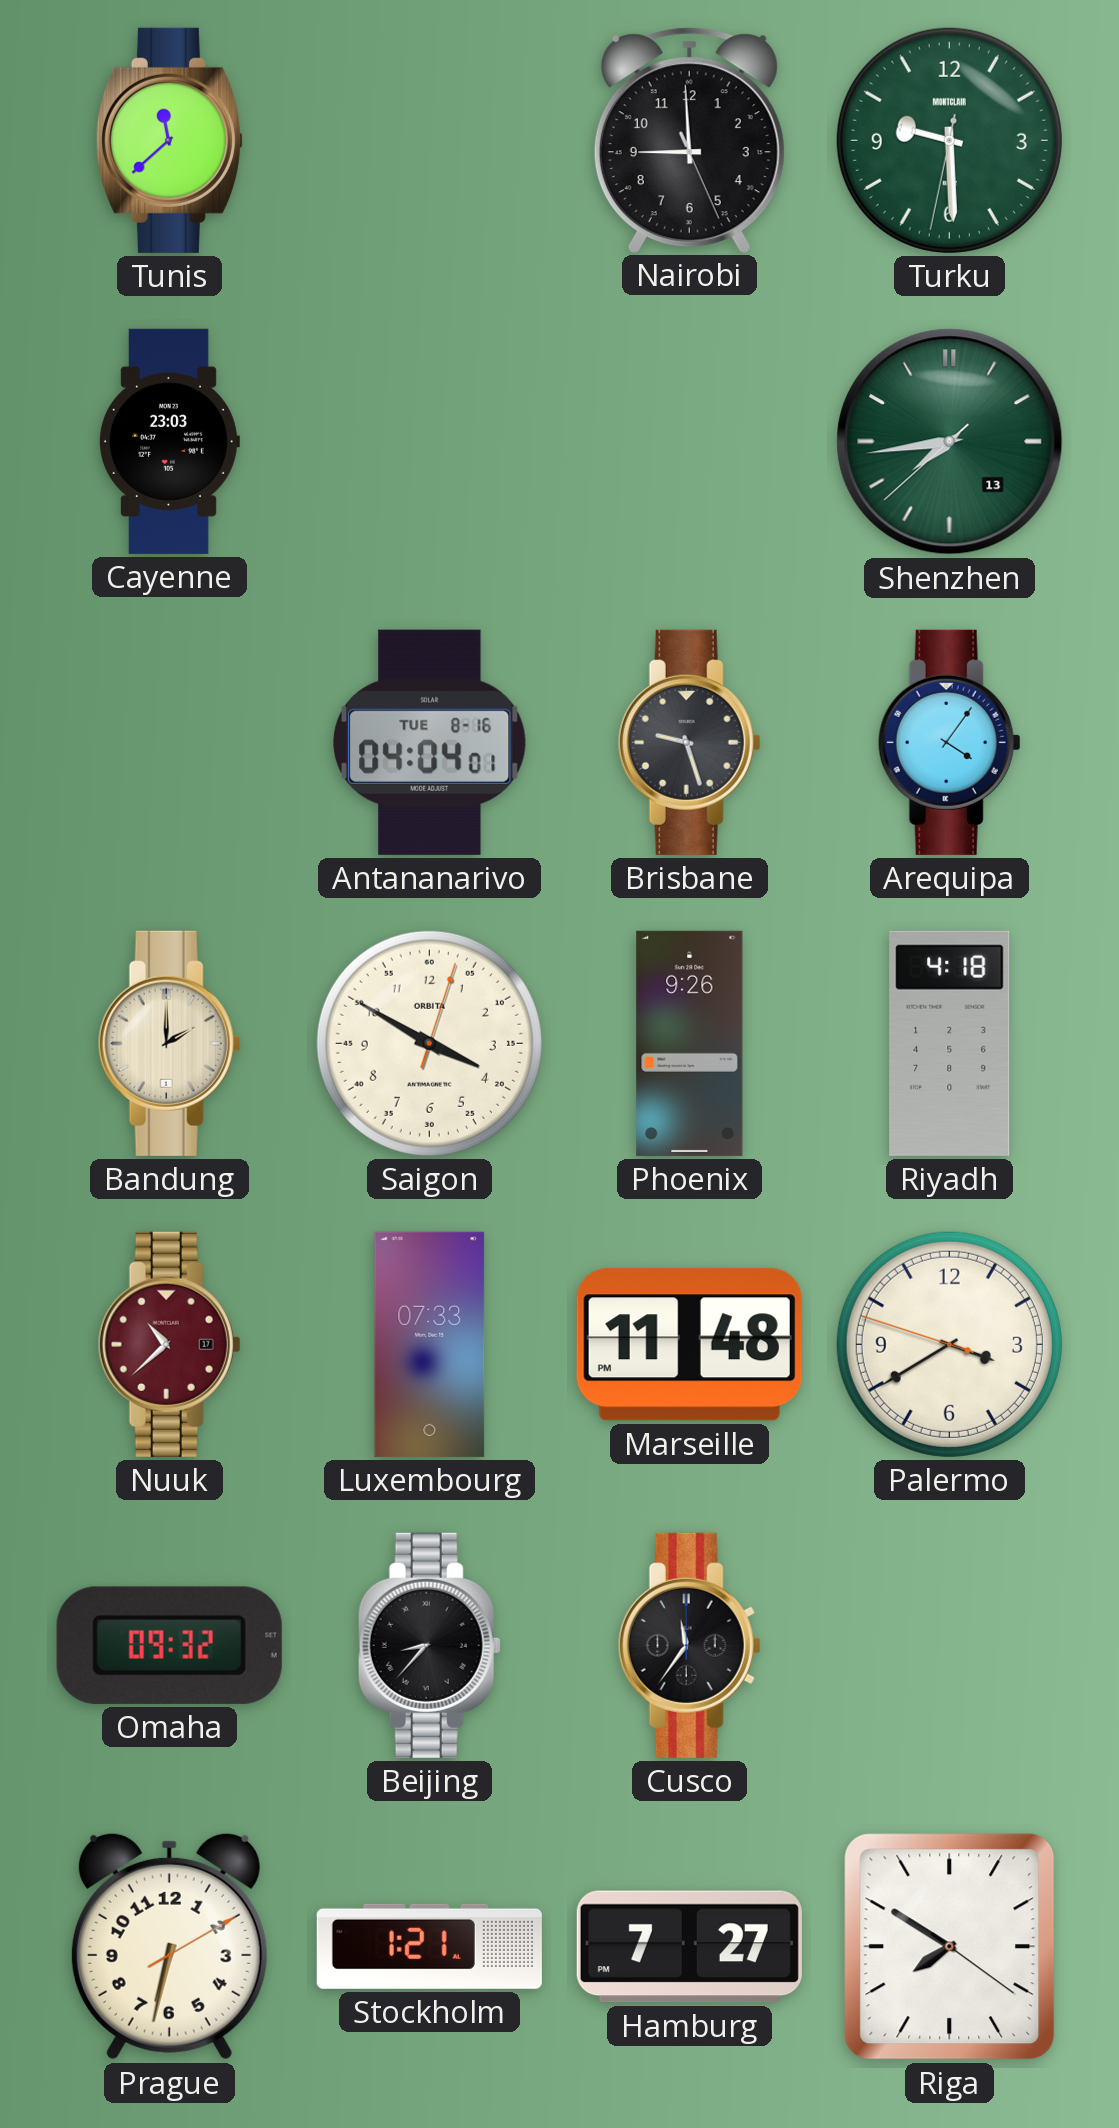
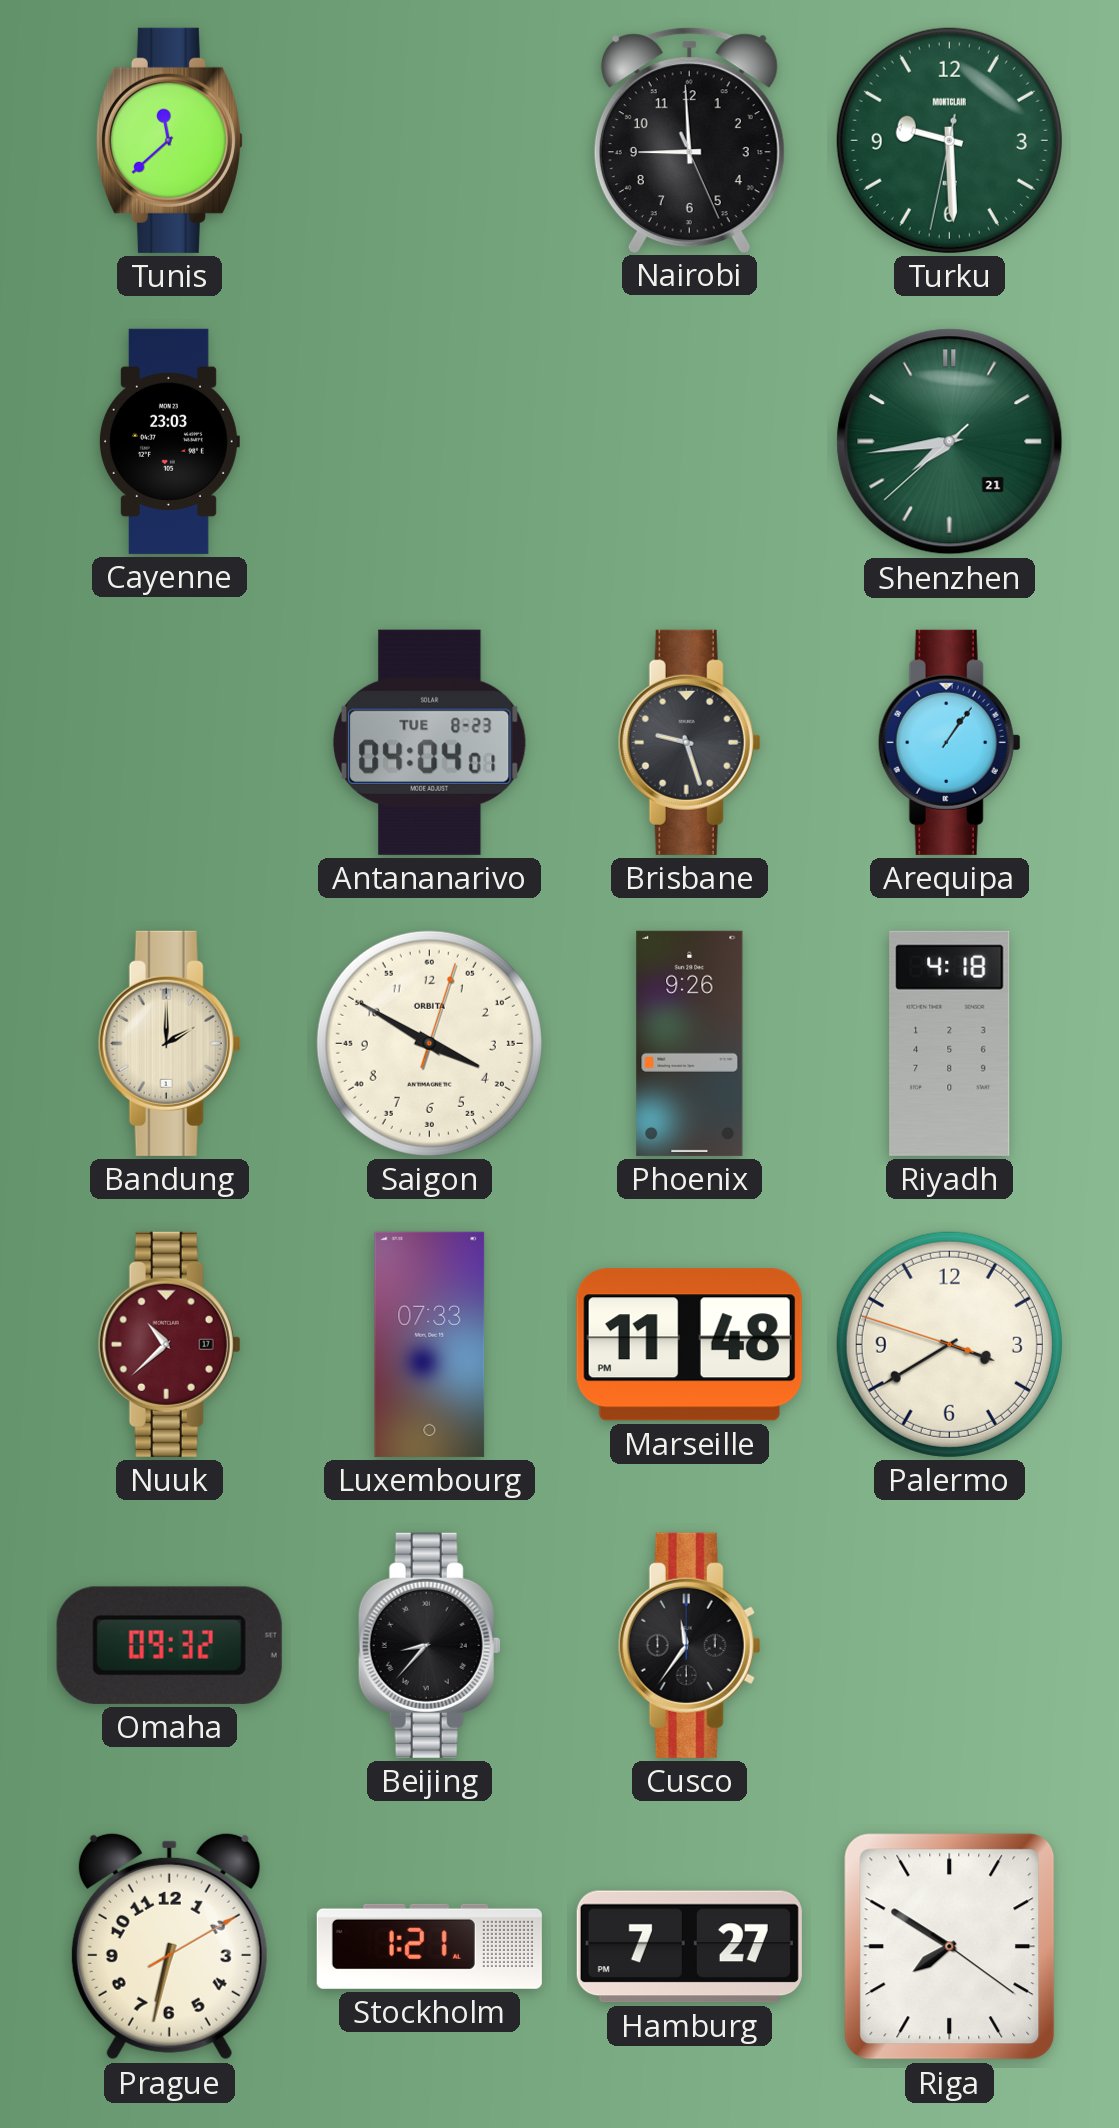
Shenzhen date: 13 -> 21 (950, 442)
Antananarivo date: TUE 8-16 -> TUE 8-23 (429, 742)
Arequipa: 4:06 -> 1:06 (949, 742)
